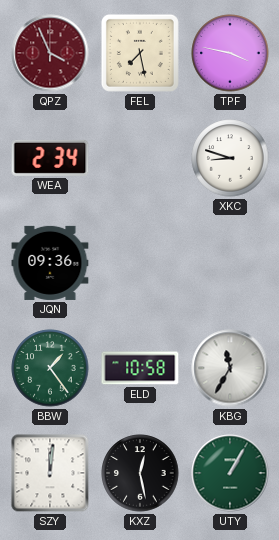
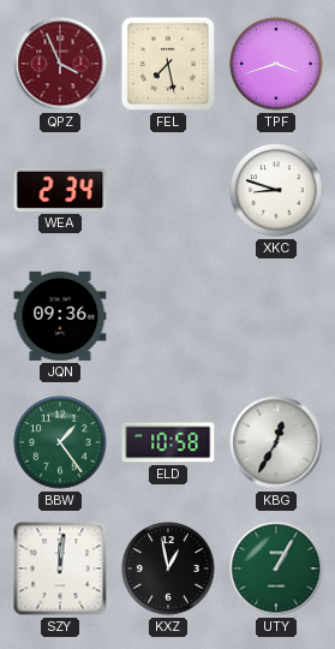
TPF: 3:47 -> 3:42 (276, 64)
KBG: 11:35 -> 12:35 (276, 442)
KXZ: 12:28 -> 12:58 (168, 568)
